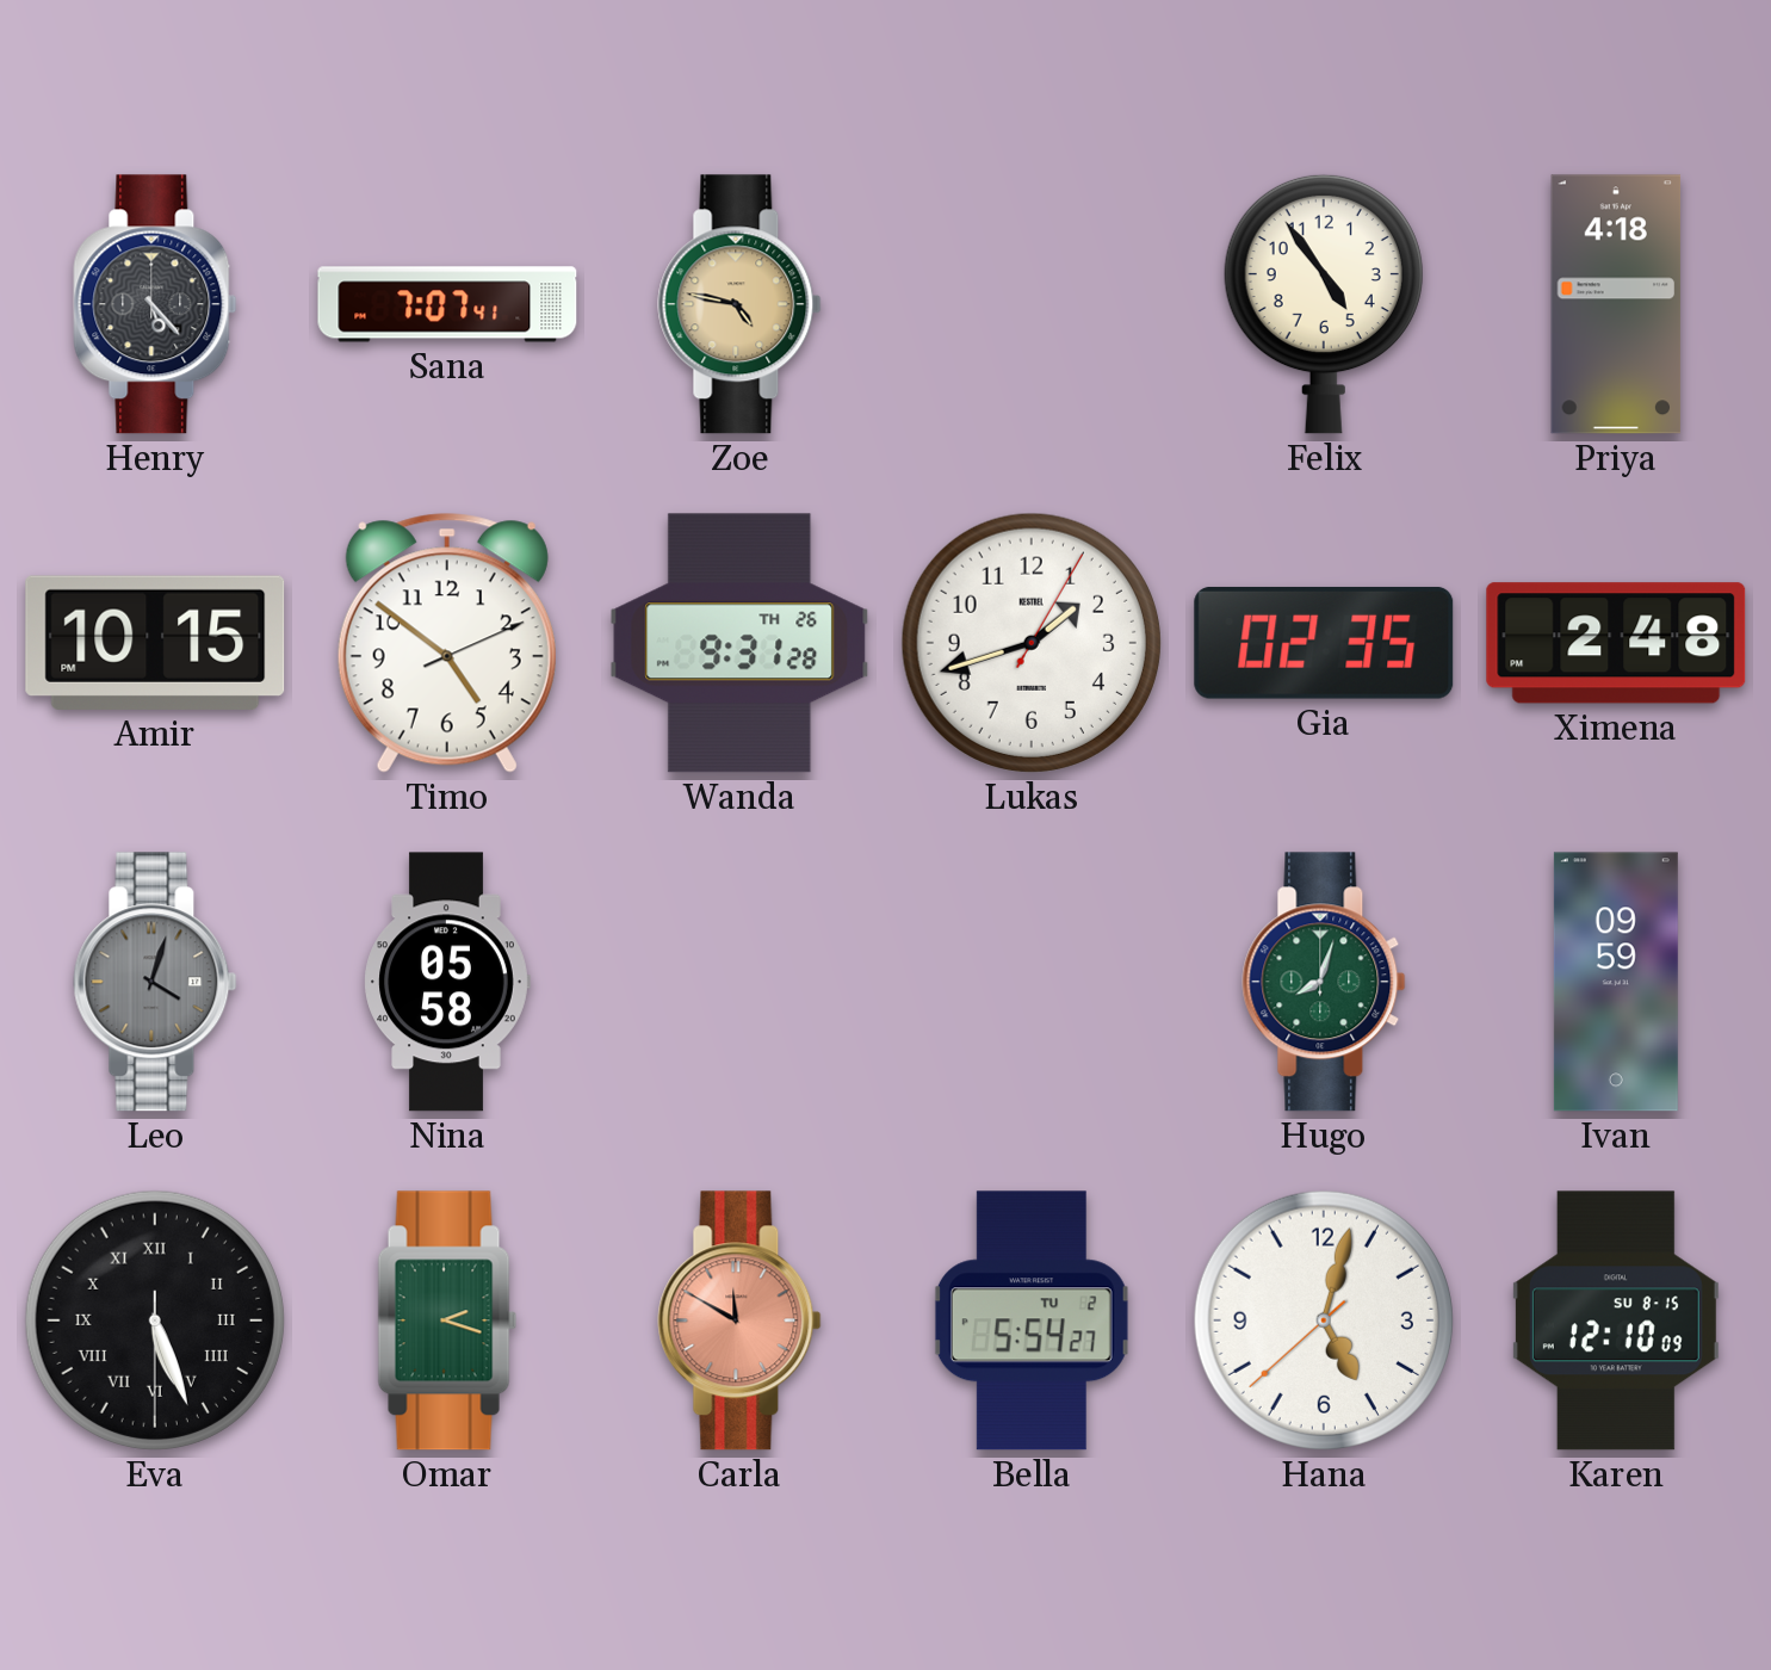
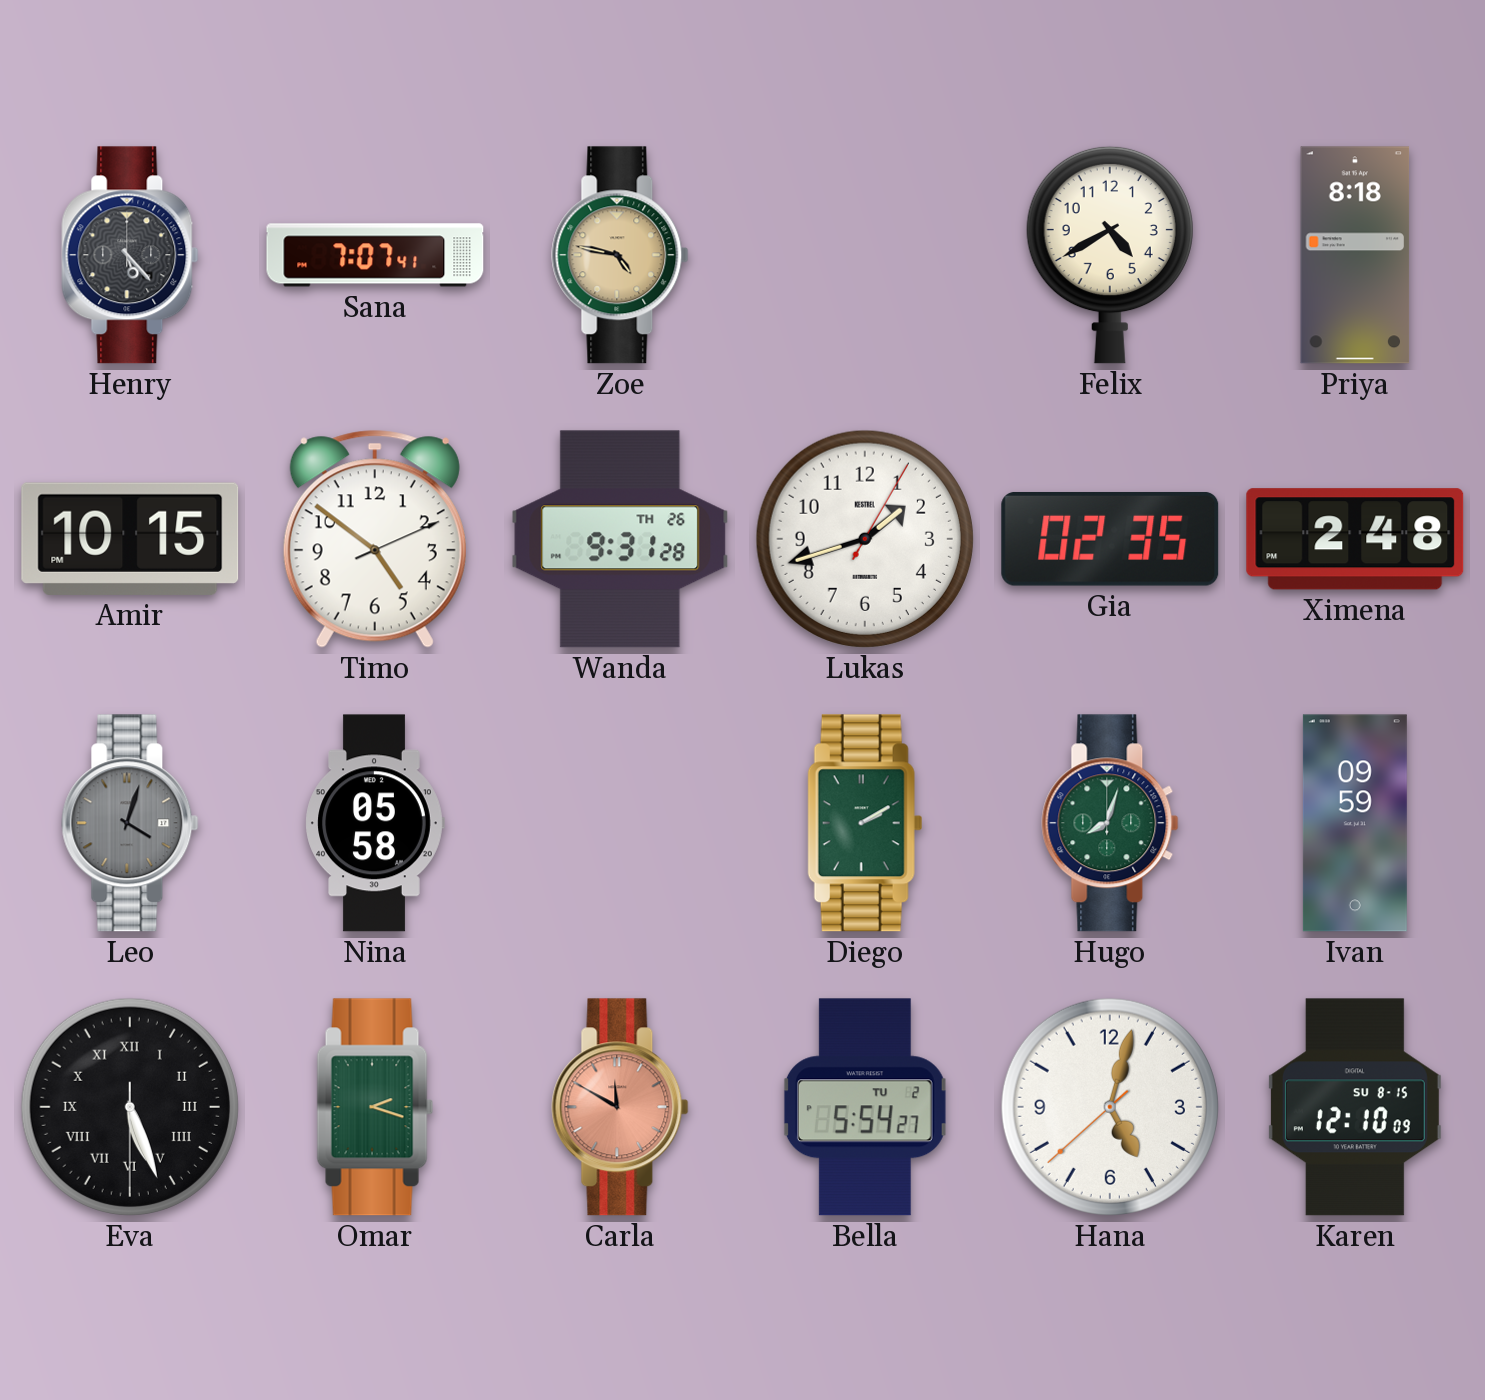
Felix: 4:54 -> 4:40 (1110, 255)
Priya: 4:18 -> 8:18 (1355, 255)
Diego: none -> 2:10 (865, 823)
